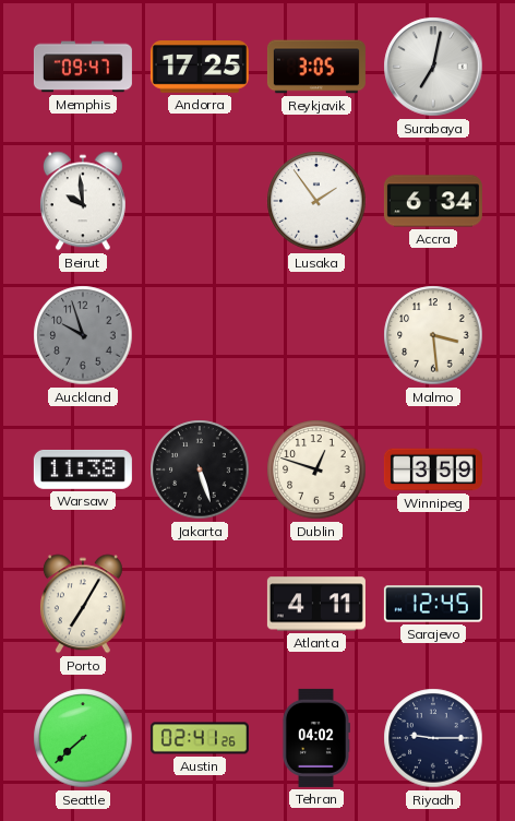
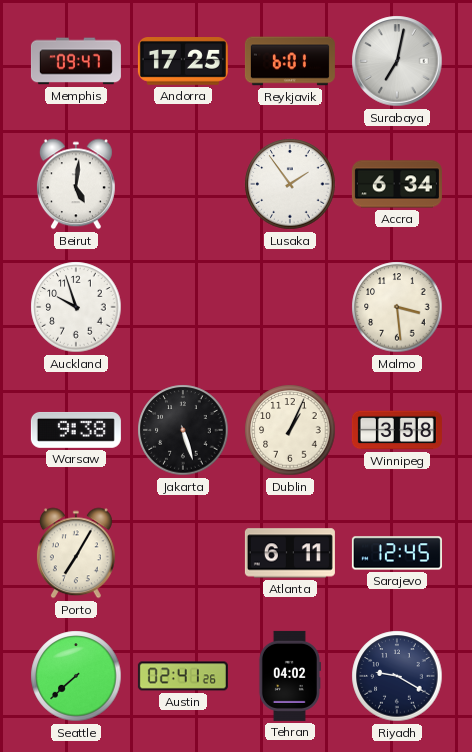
Reykjavik: 3:05 -> 6:01 (290, 61)
Beirut: 9:59 -> 5:01 (76, 184)
Auckland dial: grey -> white (76, 307)
Warsaw: 11:38 -> 9:38 (76, 430)
Dublin: 12:48 -> 1:04 (290, 430)
Winnipeg: 3:59 -> 3:58 (397, 430)
Atlanta: 4:11 -> 6:11 (290, 553)
Riyadh: 9:15 -> 9:20 (397, 676)
